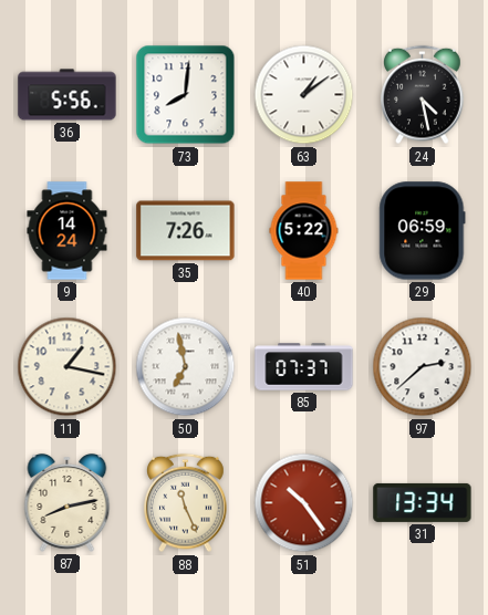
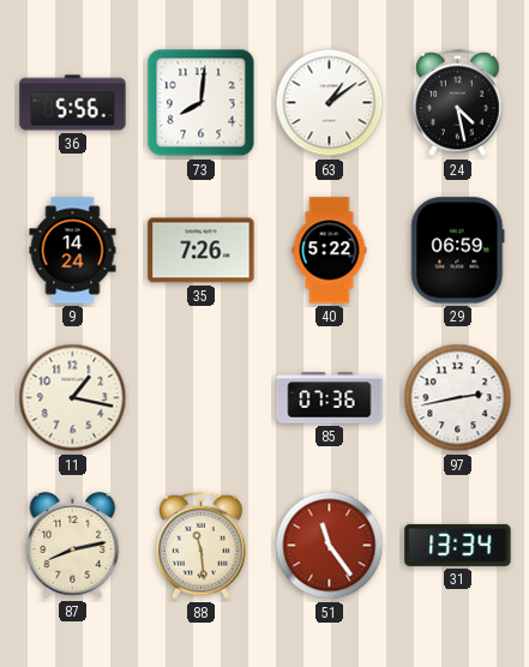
50: 6:58 -> none (186, 367)
85: 07:37 -> 07:36 (330, 398)
97: 2:38 -> 2:43 (458, 398)
88: 11:26 -> 11:29 (202, 546)
51: 10:24 -> 11:24 (330, 546)
